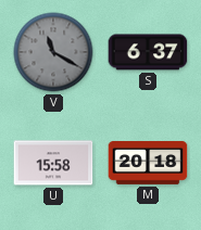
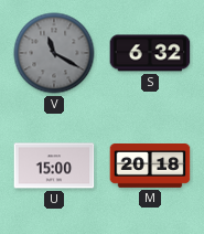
S: 6:37 -> 6:32 (150, 53)
U: 15:58 -> 15:00 (54, 166)
